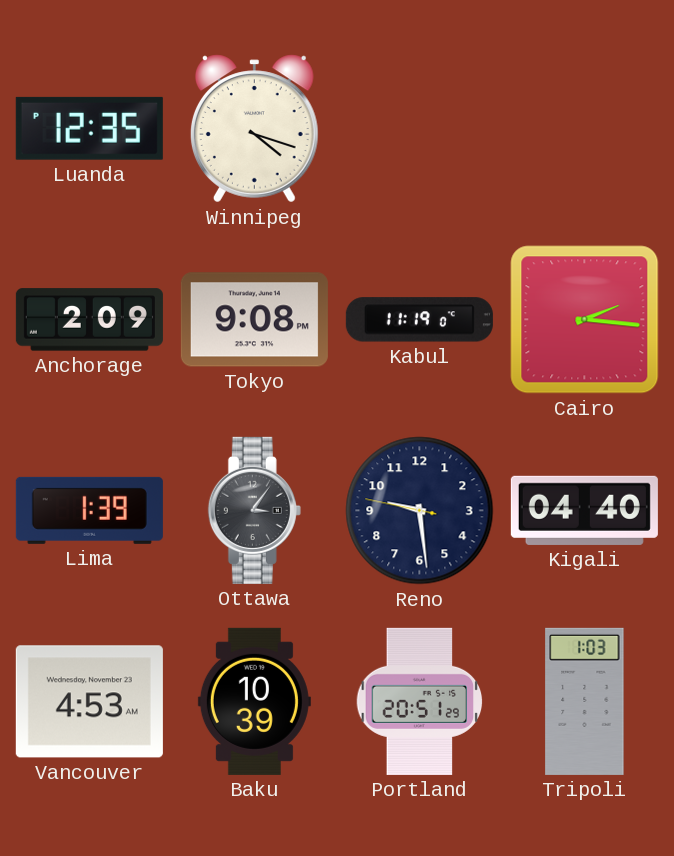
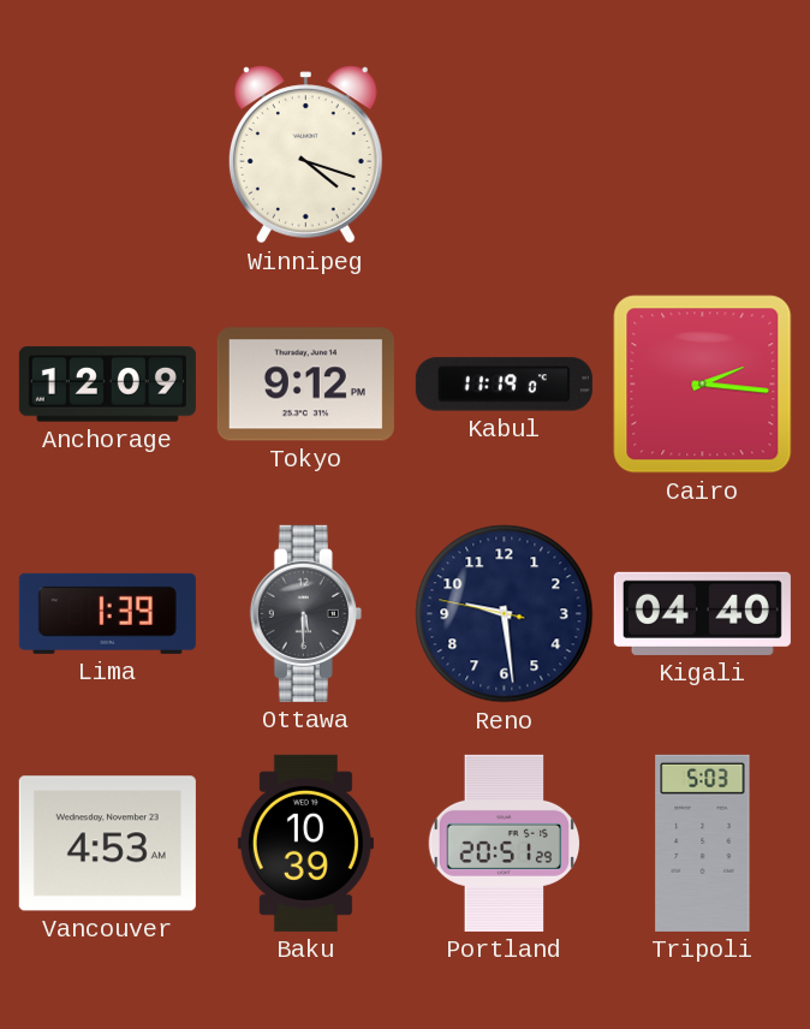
Luanda: 12:35 -> none (89, 128)
Anchorage: 2:09 -> 12:09 (107, 385)
Tokyo: 9:08 -> 9:12 (305, 385)
Ottawa: 3:06 -> 5:30 (305, 613)
Tripoli: 1:03 -> 5:03 (703, 843)
